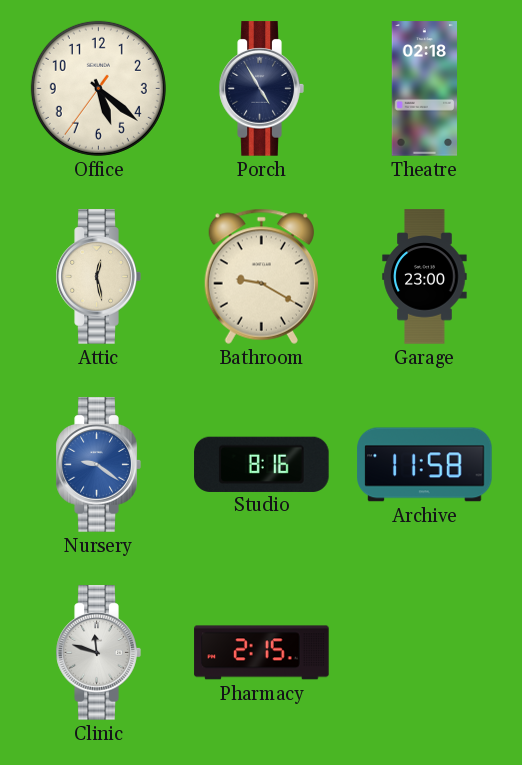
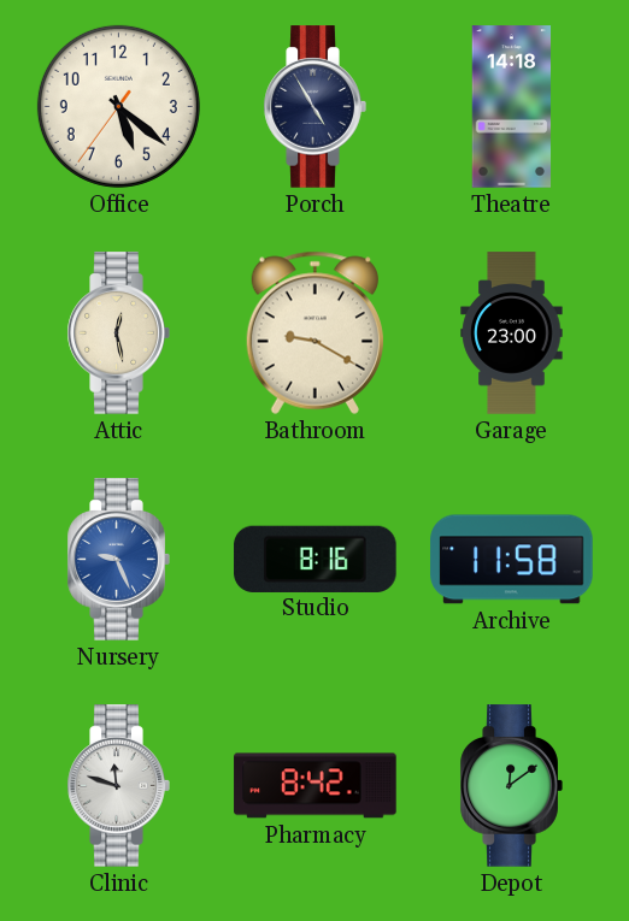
Theatre: 02:18 -> 14:18 (512, 107)
Nursery: 9:21 -> 9:26 (118, 560)
Pharmacy: 2:15 -> 8:42 (316, 786)
Depot: none -> 12:09 (511, 786)
